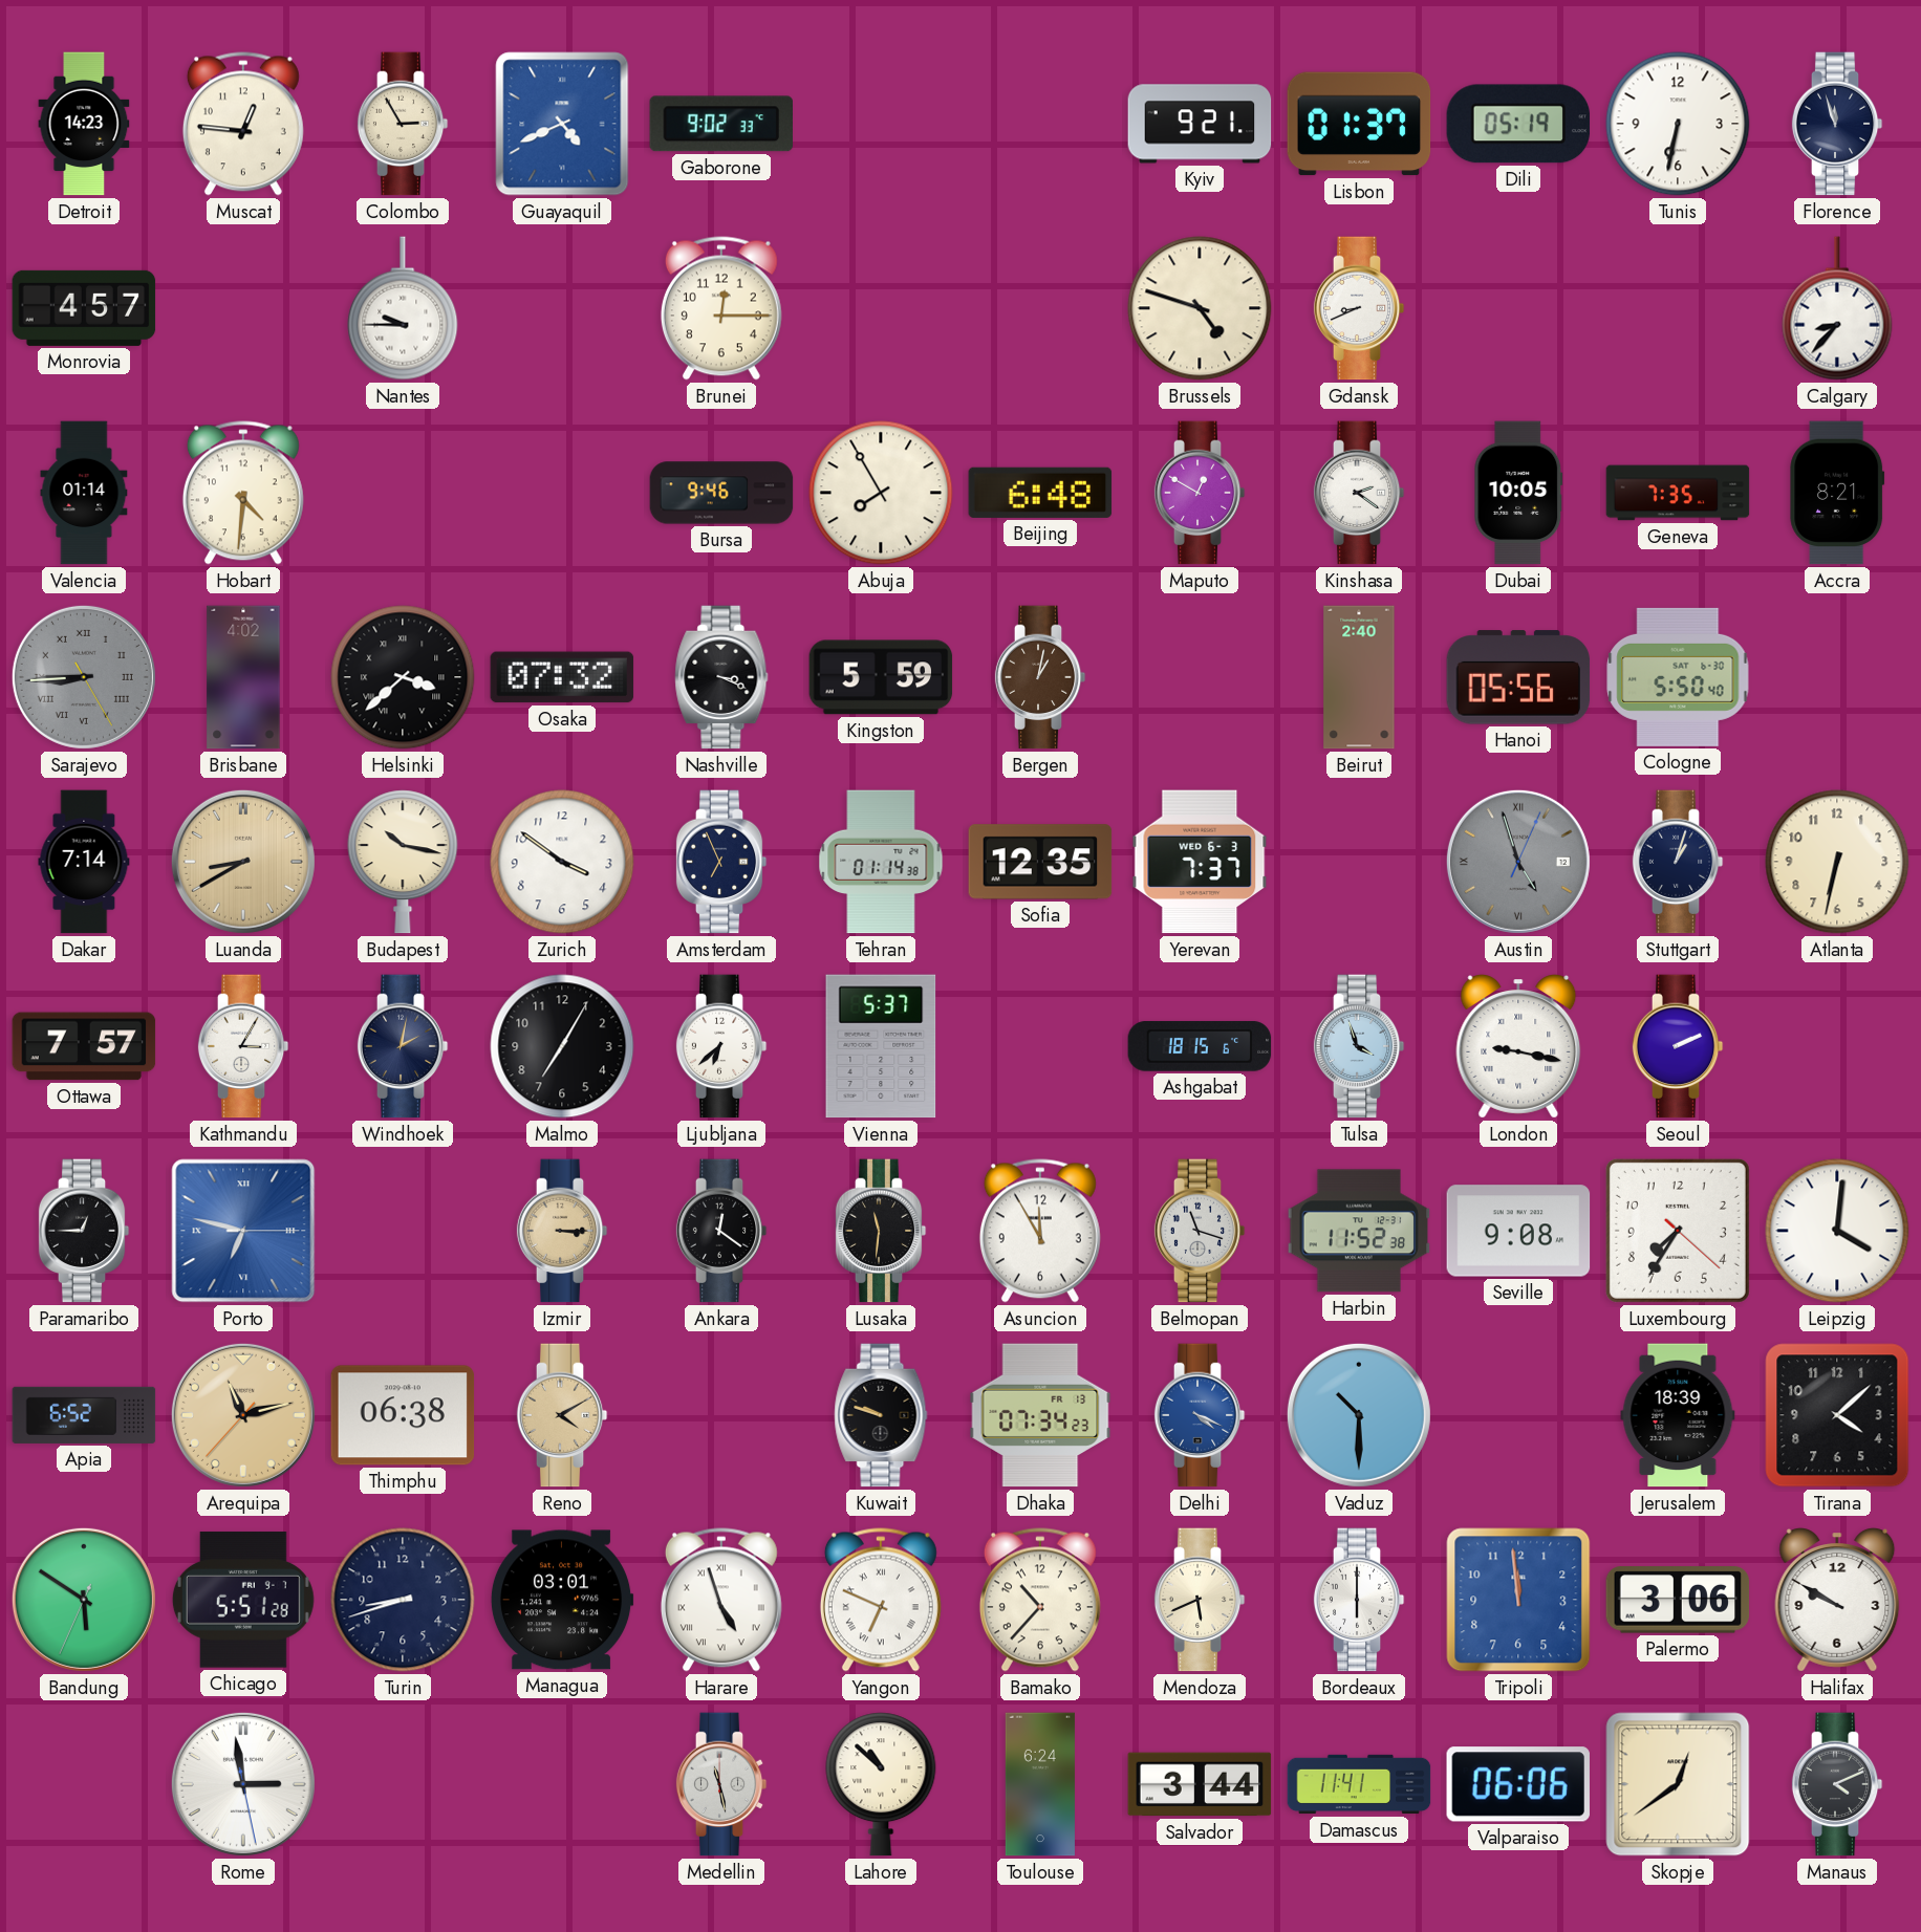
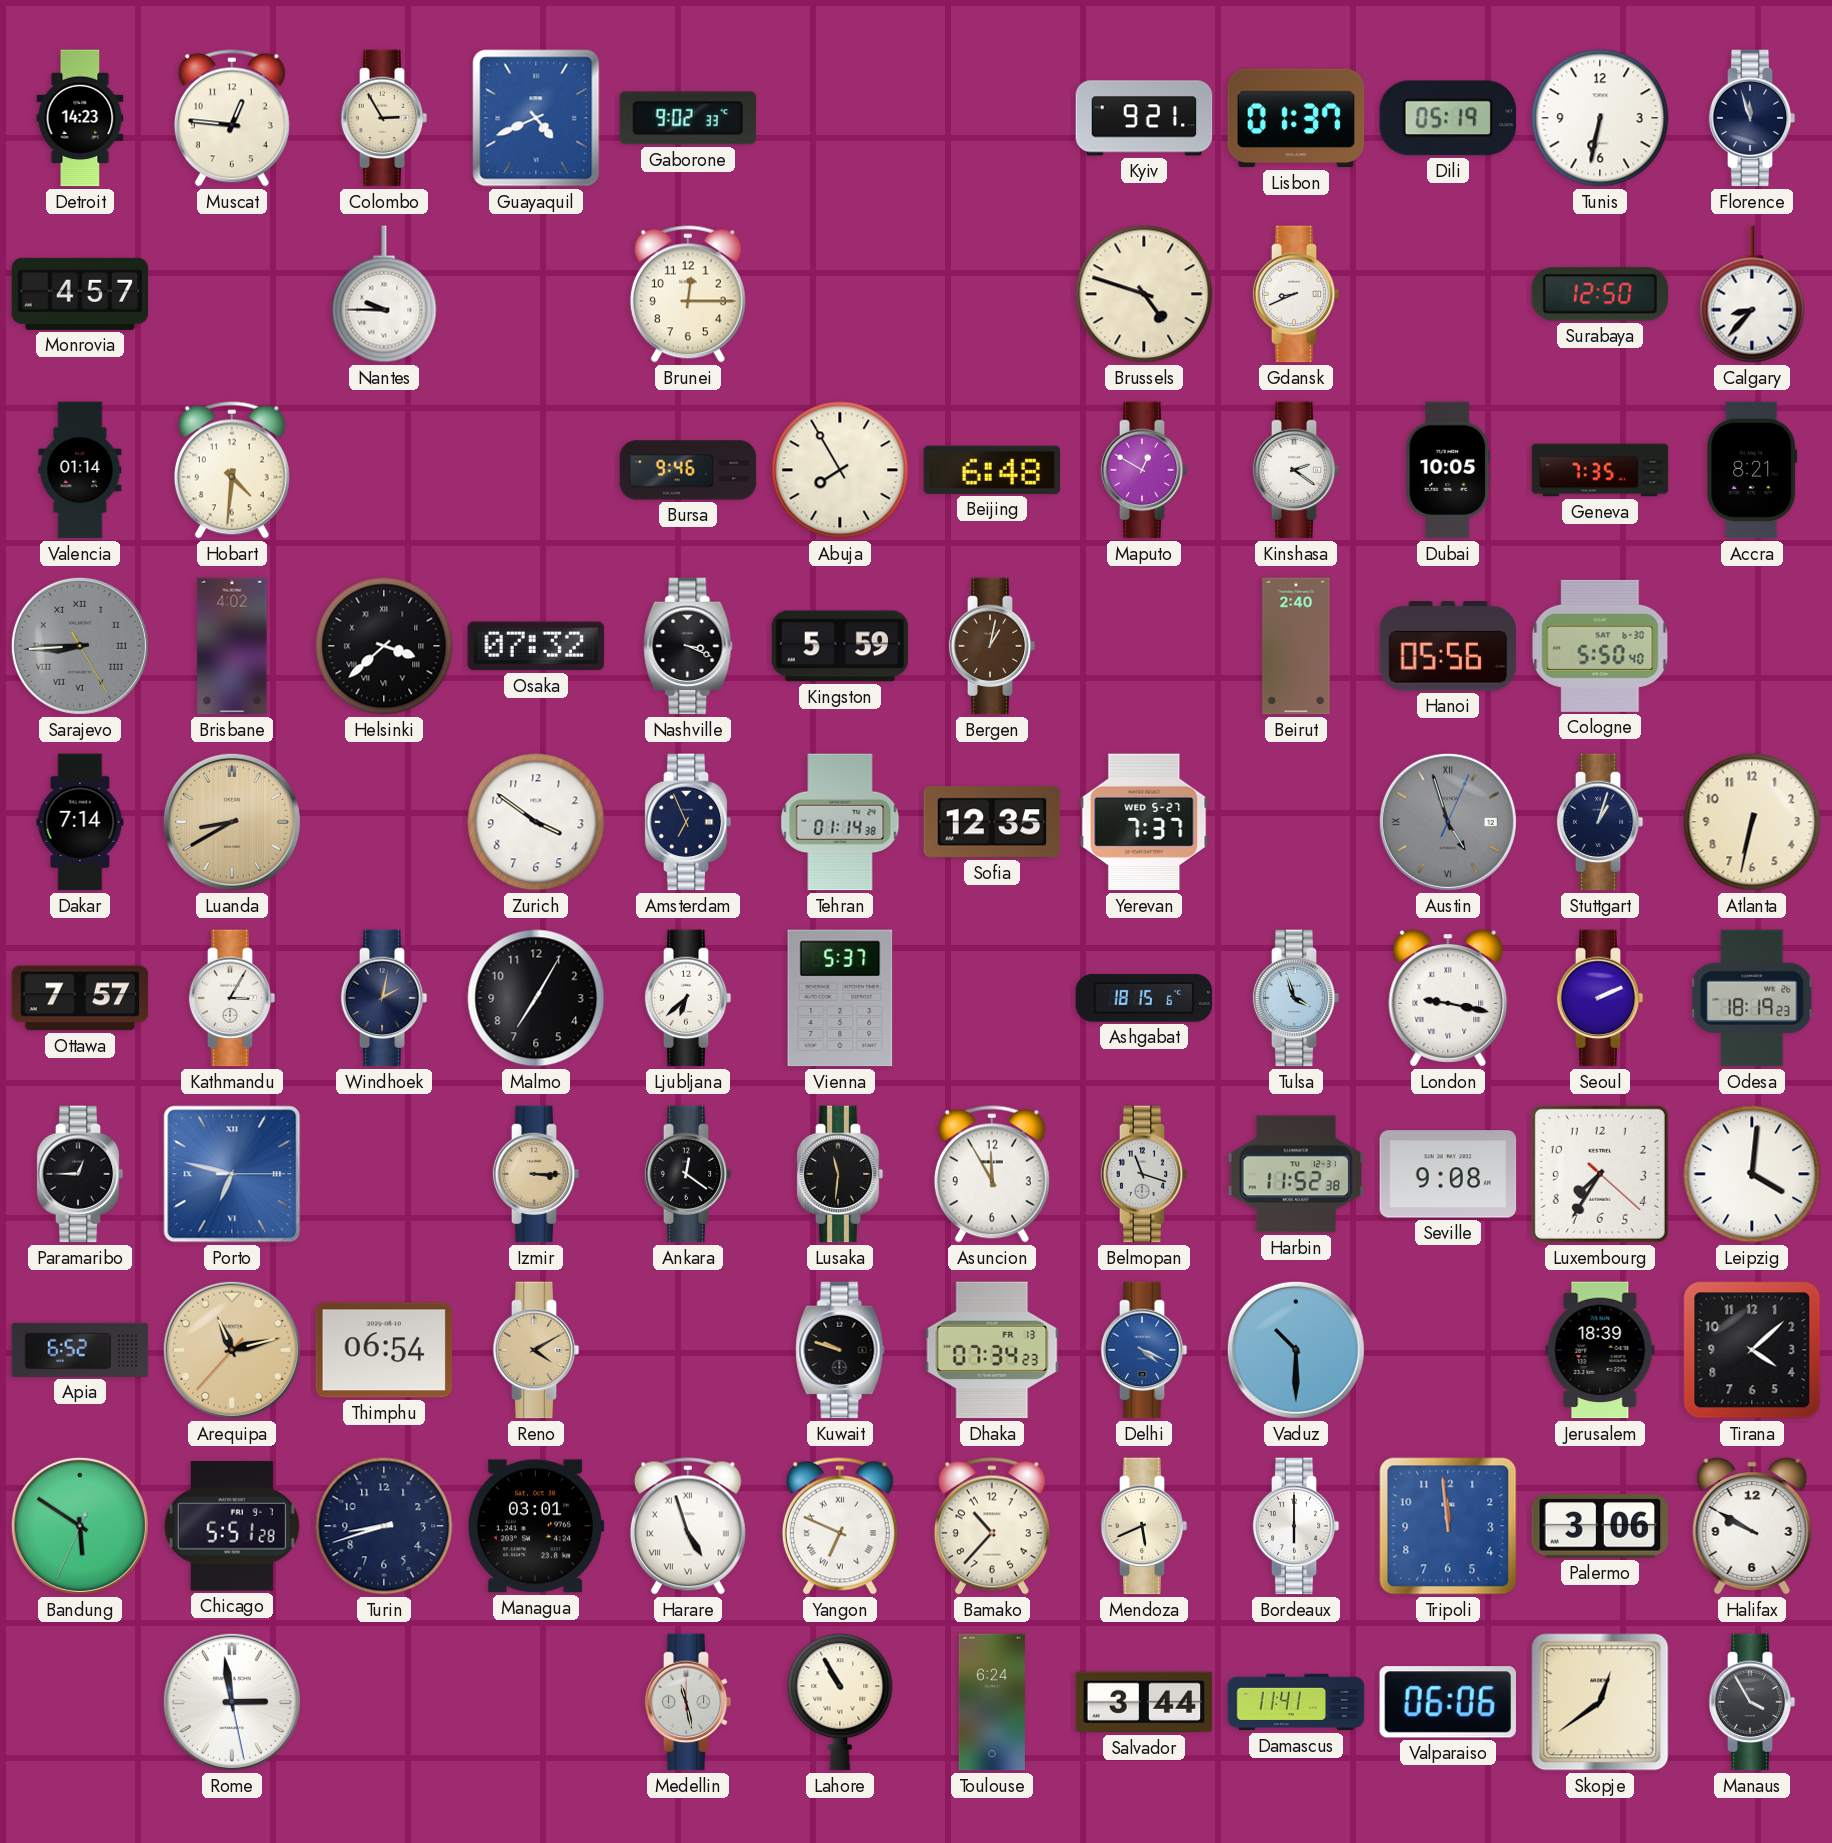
Surabaya: none -> 12:50 (1600, 294)
Budapest: 10:17 -> none (403, 862)
Yerevan date: WED 6-3 -> WED 5-27 (1144, 822)
Odesa: none -> 18:19 (1752, 998)
Thimphu: 06:38 -> 06:54 (384, 1350)
Lahore: 10:52 -> 10:55 (840, 1702)
Manaus: 4:11 -> 3:55 (1752, 1702)
